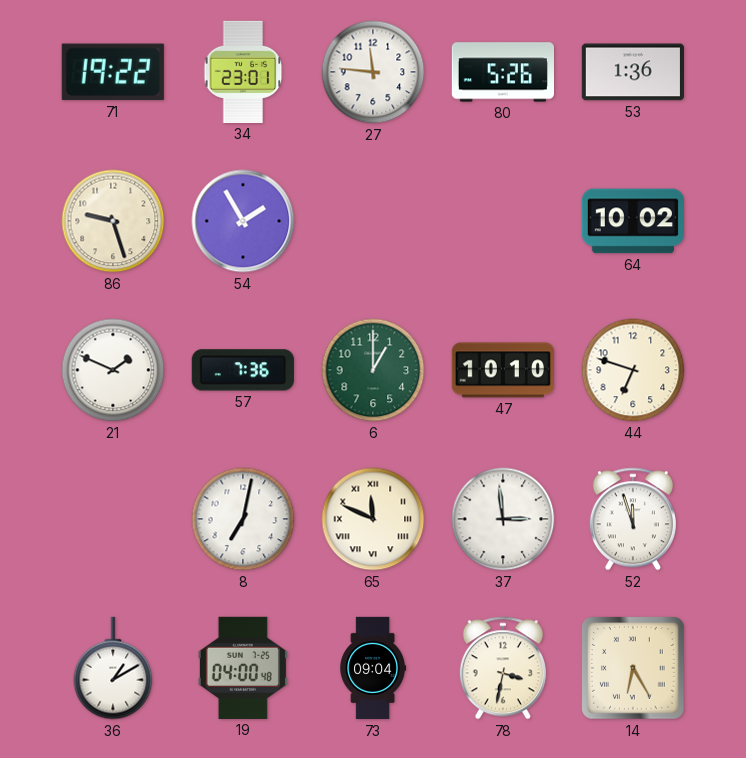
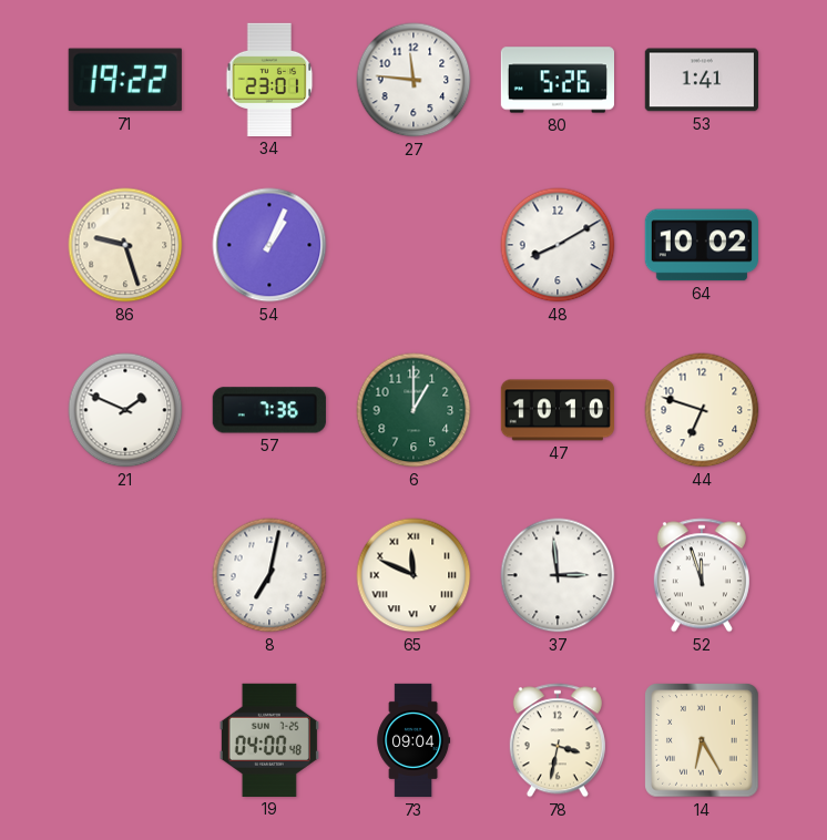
53: 1:36 -> 1:41 (702, 80)
54: 1:55 -> 1:04 (269, 245)
48: none -> 8:10 (558, 245)
36: 1:10 -> none (113, 668)
